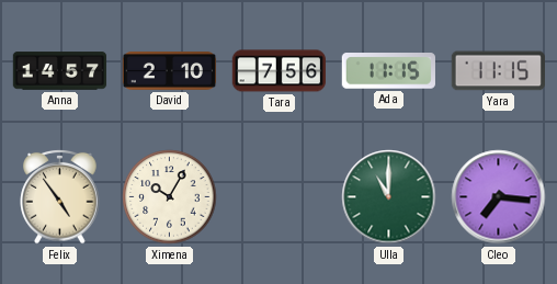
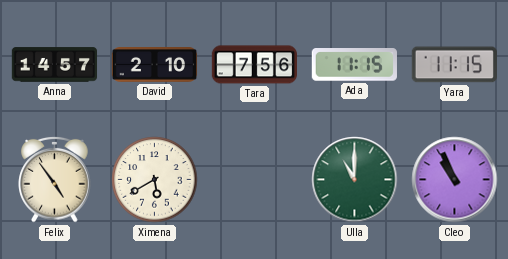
Ximena: 10:05 -> 5:40 (155, 180)
Cleo: 7:16 -> 10:56 (455, 180)
